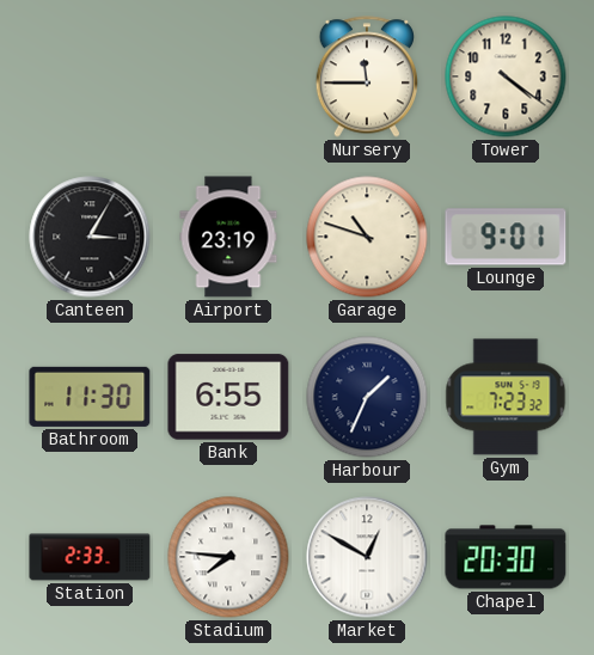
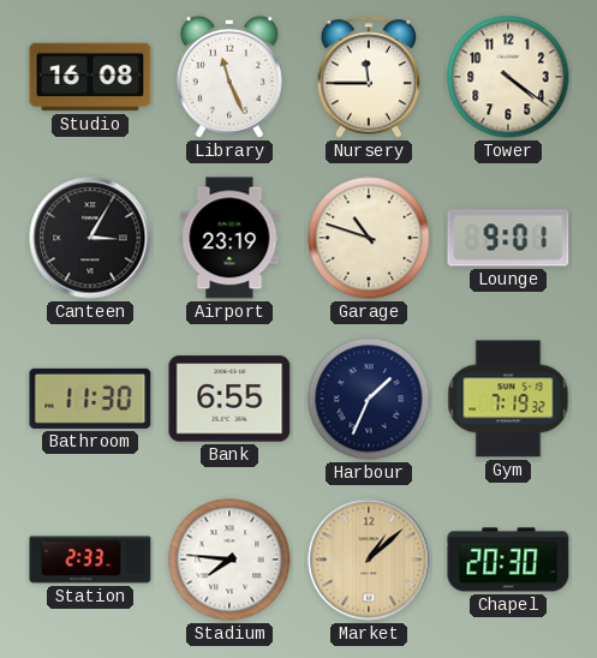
Studio: none -> 16:08 (90, 77)
Library: none -> 11:26 (229, 77)
Gym: 7:23 -> 7:19 (508, 399)
Market: 12:50 -> 1:08 (369, 560)
Market dial: white -> champagne (369, 560)
